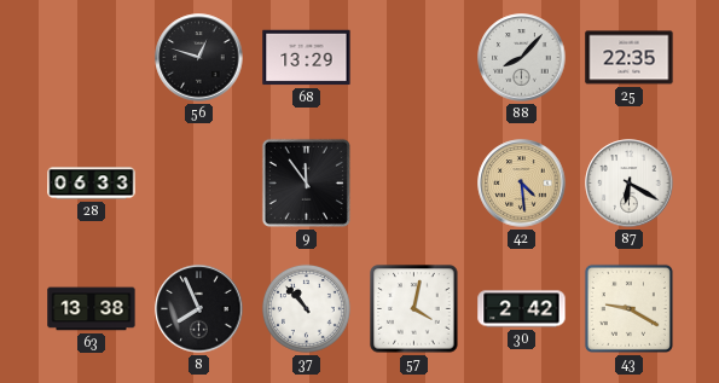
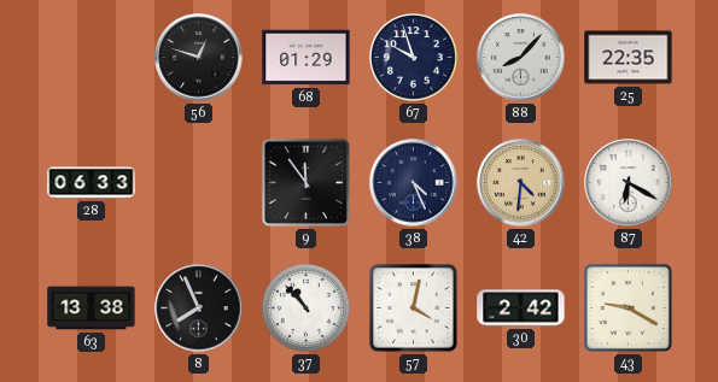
68: 13:29 -> 01:29 (307, 58)
67: none -> 9:57 (413, 57)
38: none -> 4:26 (414, 183)
42: 4:29 -> 4:31 (521, 183)
